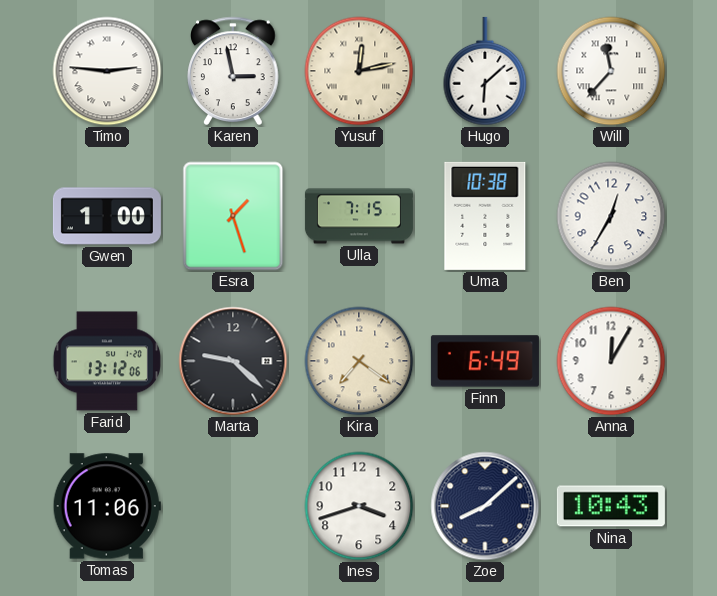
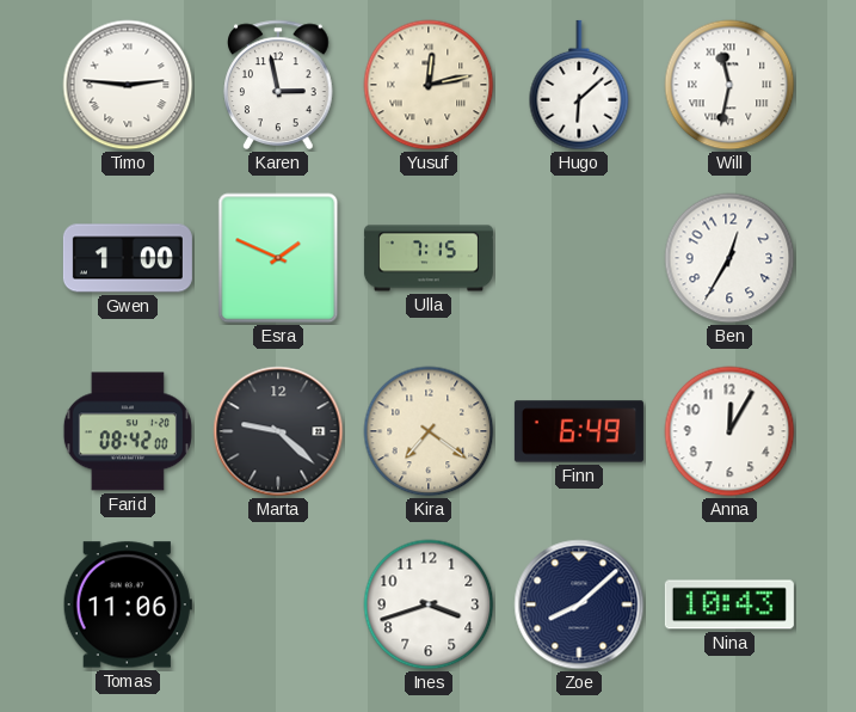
Will: 11:37 -> 11:32 (729, 85)
Esra: 1:27 -> 1:49 (278, 258)
Uma: 10:38 -> none (485, 216)
Farid: 13:12 -> 08:42 (128, 431)
